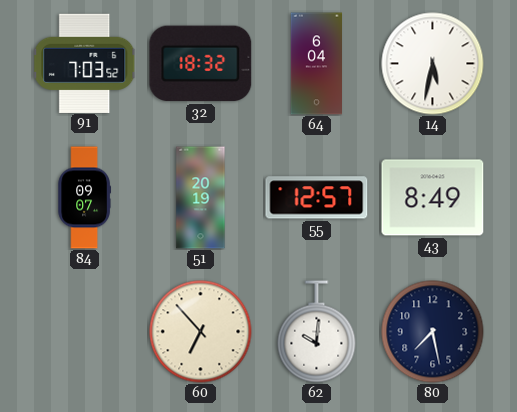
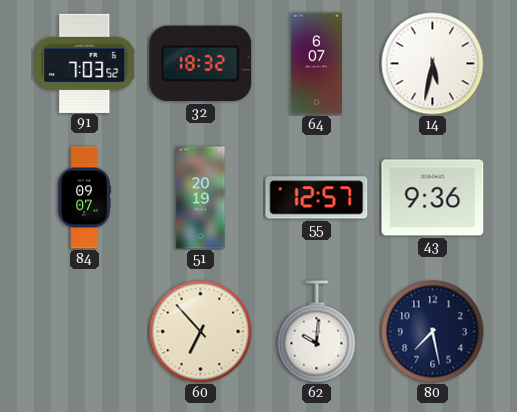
64: 6:04 -> 6:07 (316, 64)
43: 8:49 -> 9:36 (433, 198)
